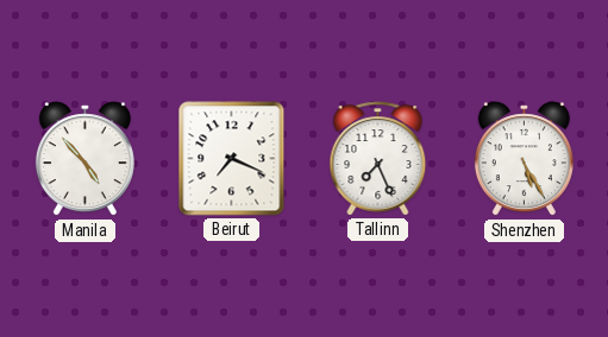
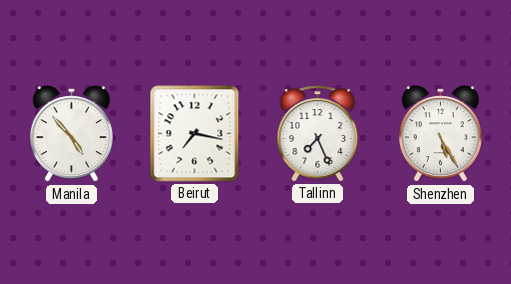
Beirut: 7:19 -> 7:17 (195, 134)
